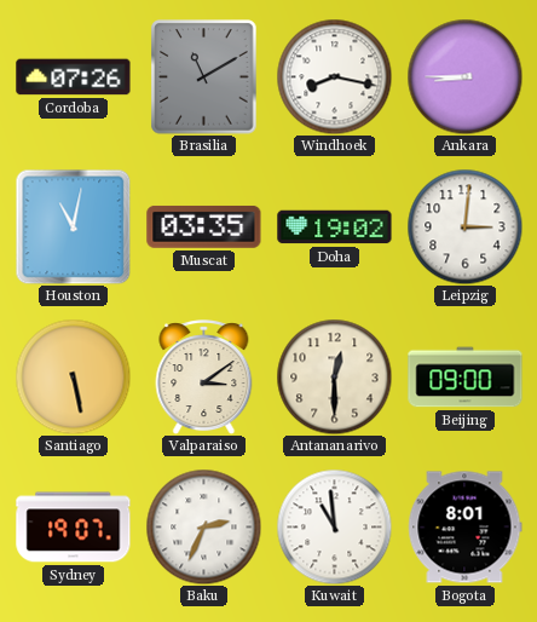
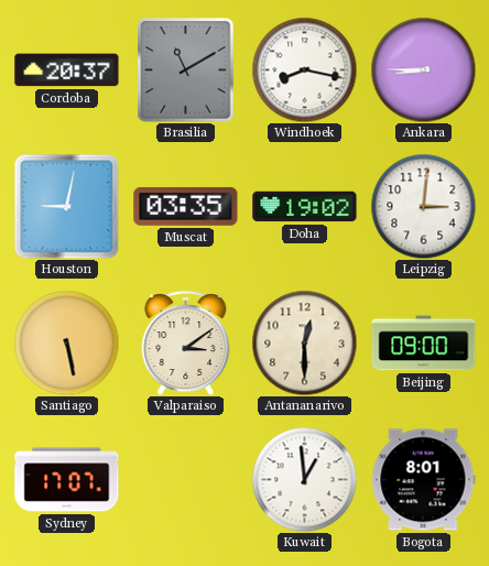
Cordoba: 07:26 -> 20:37 (67, 70)
Houston: 11:02 -> 9:02 (66, 206)
Sydney: 19:07 -> 17:07 (67, 480)
Baku: 2:34 -> none (203, 526)
Kuwait: 10:59 -> 12:59 (304, 479)
